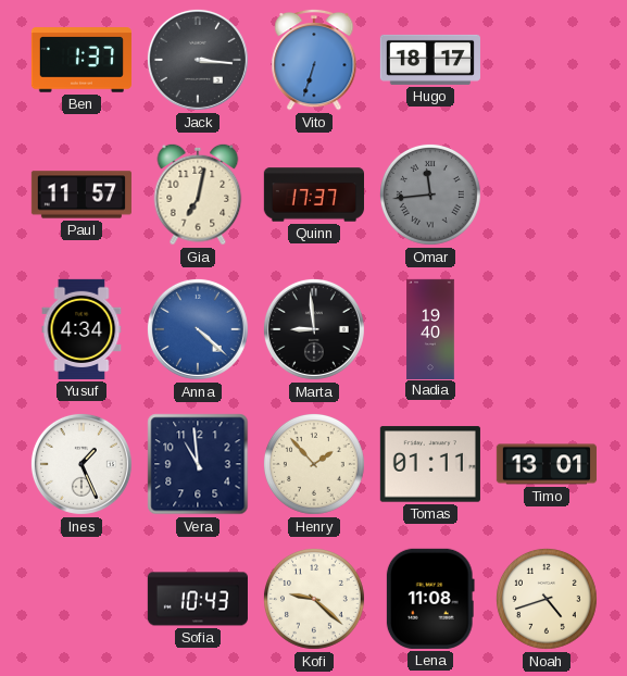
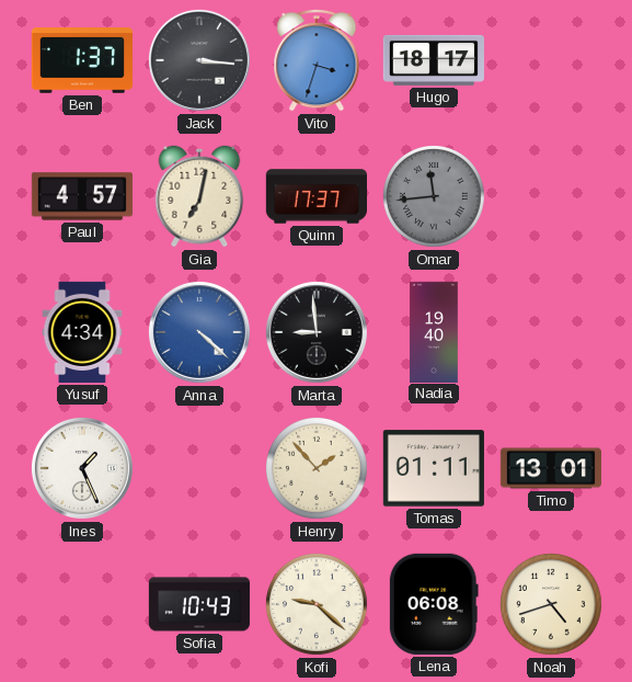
Vito: 6:33 -> 3:33 (317, 60)
Paul: 11:57 -> 4:57 (82, 196)
Vera: 10:59 -> none (198, 464)
Lena: 11:08 -> 06:08 (434, 604)
